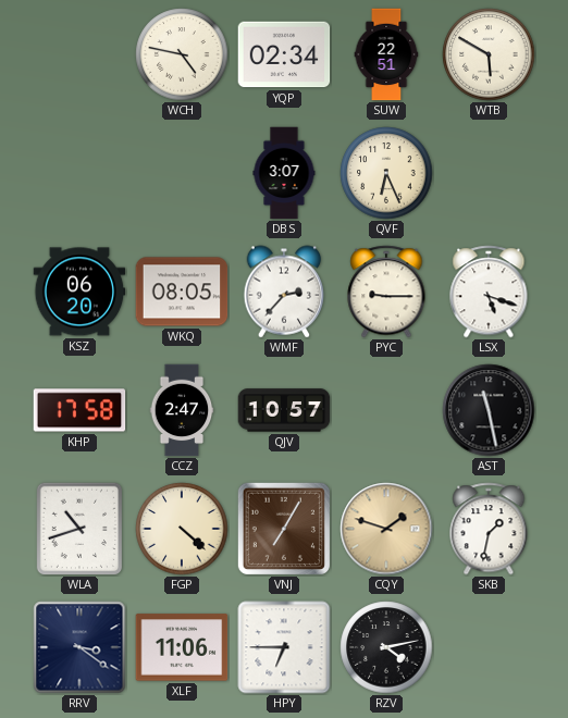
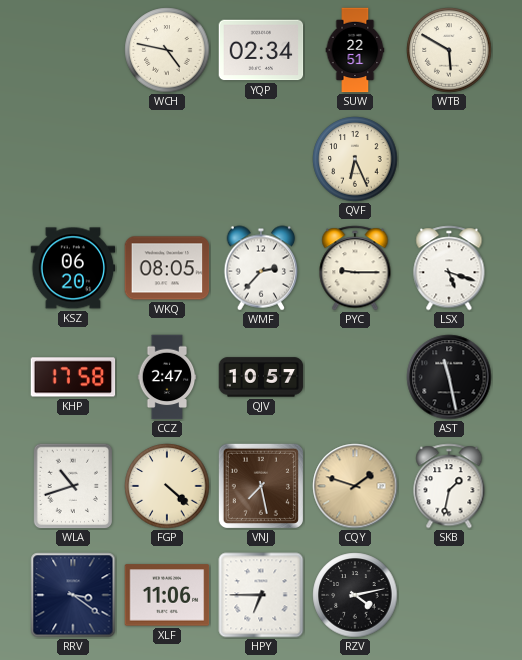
DBS: 3:07 -> none (284, 173)
VNJ: 7:05 -> 7:28 (261, 486)
